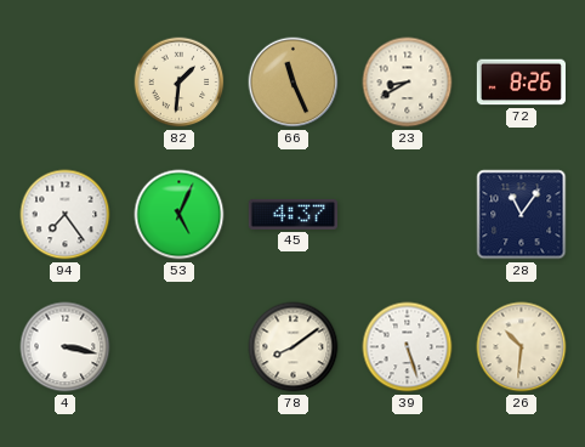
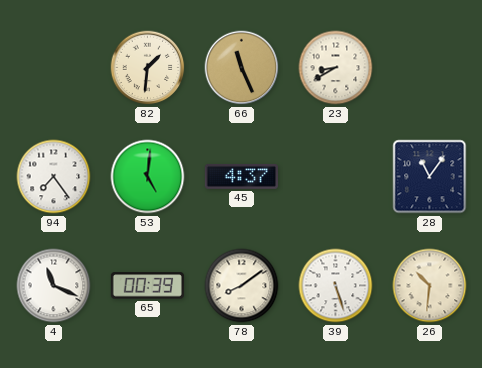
72: 8:26 -> none (521, 83)
53: 5:04 -> 5:01 (148, 177)
4: 3:17 -> 11:19 (54, 286)
65: none -> 00:39 (147, 286)
